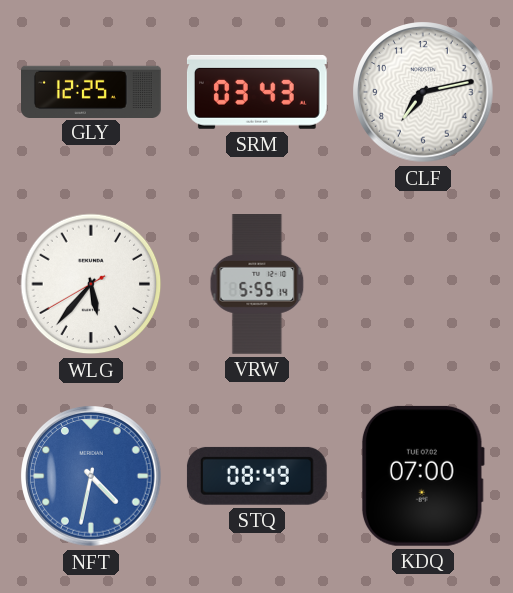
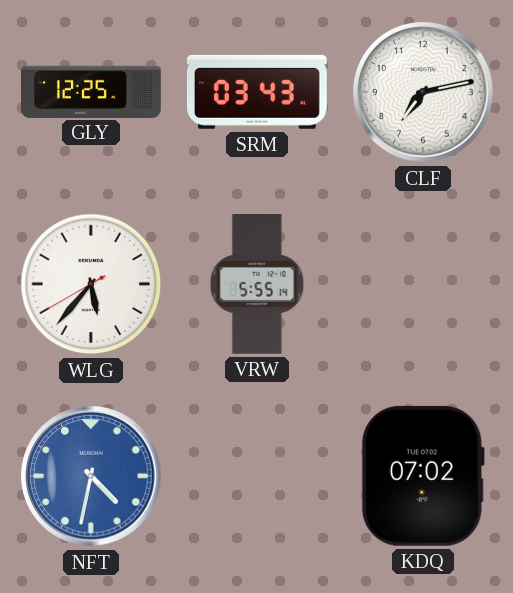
STQ: 08:49 -> none (257, 476)
KDQ: 07:00 -> 07:02 (423, 476)
